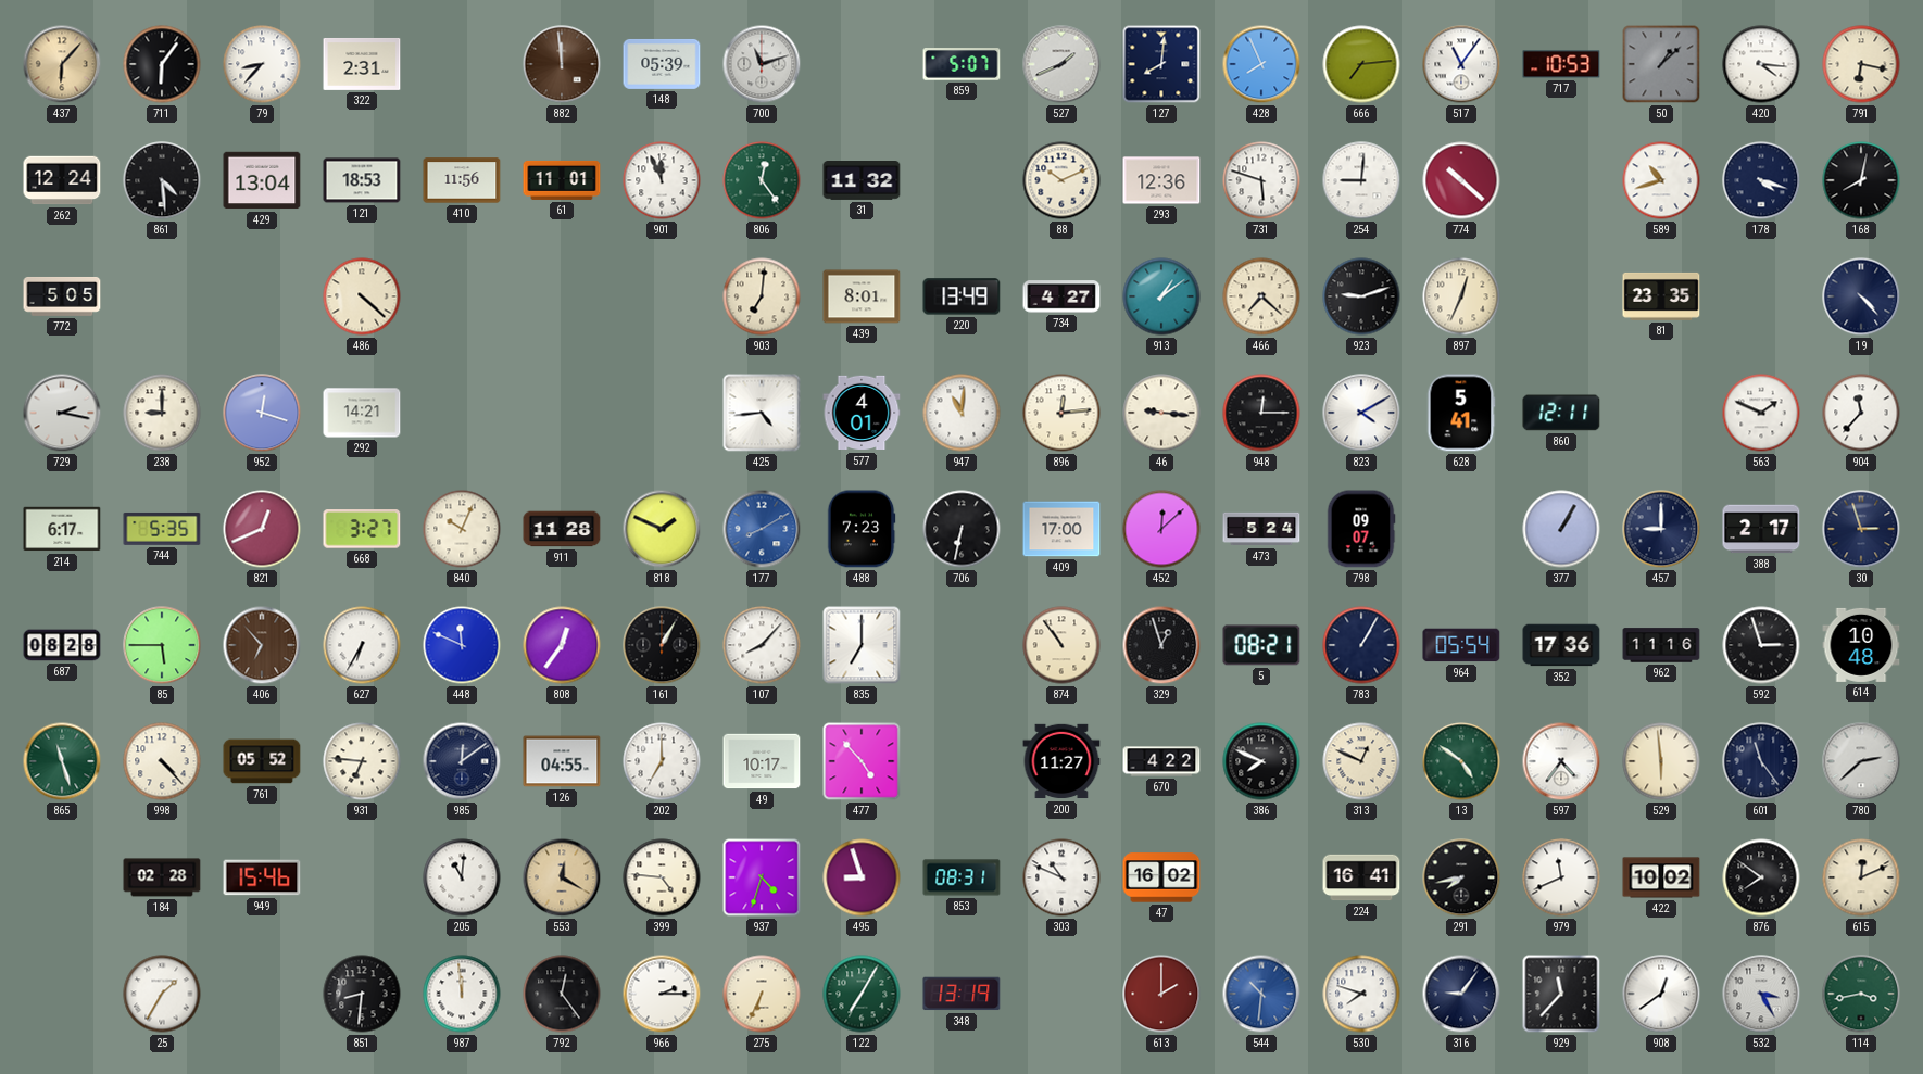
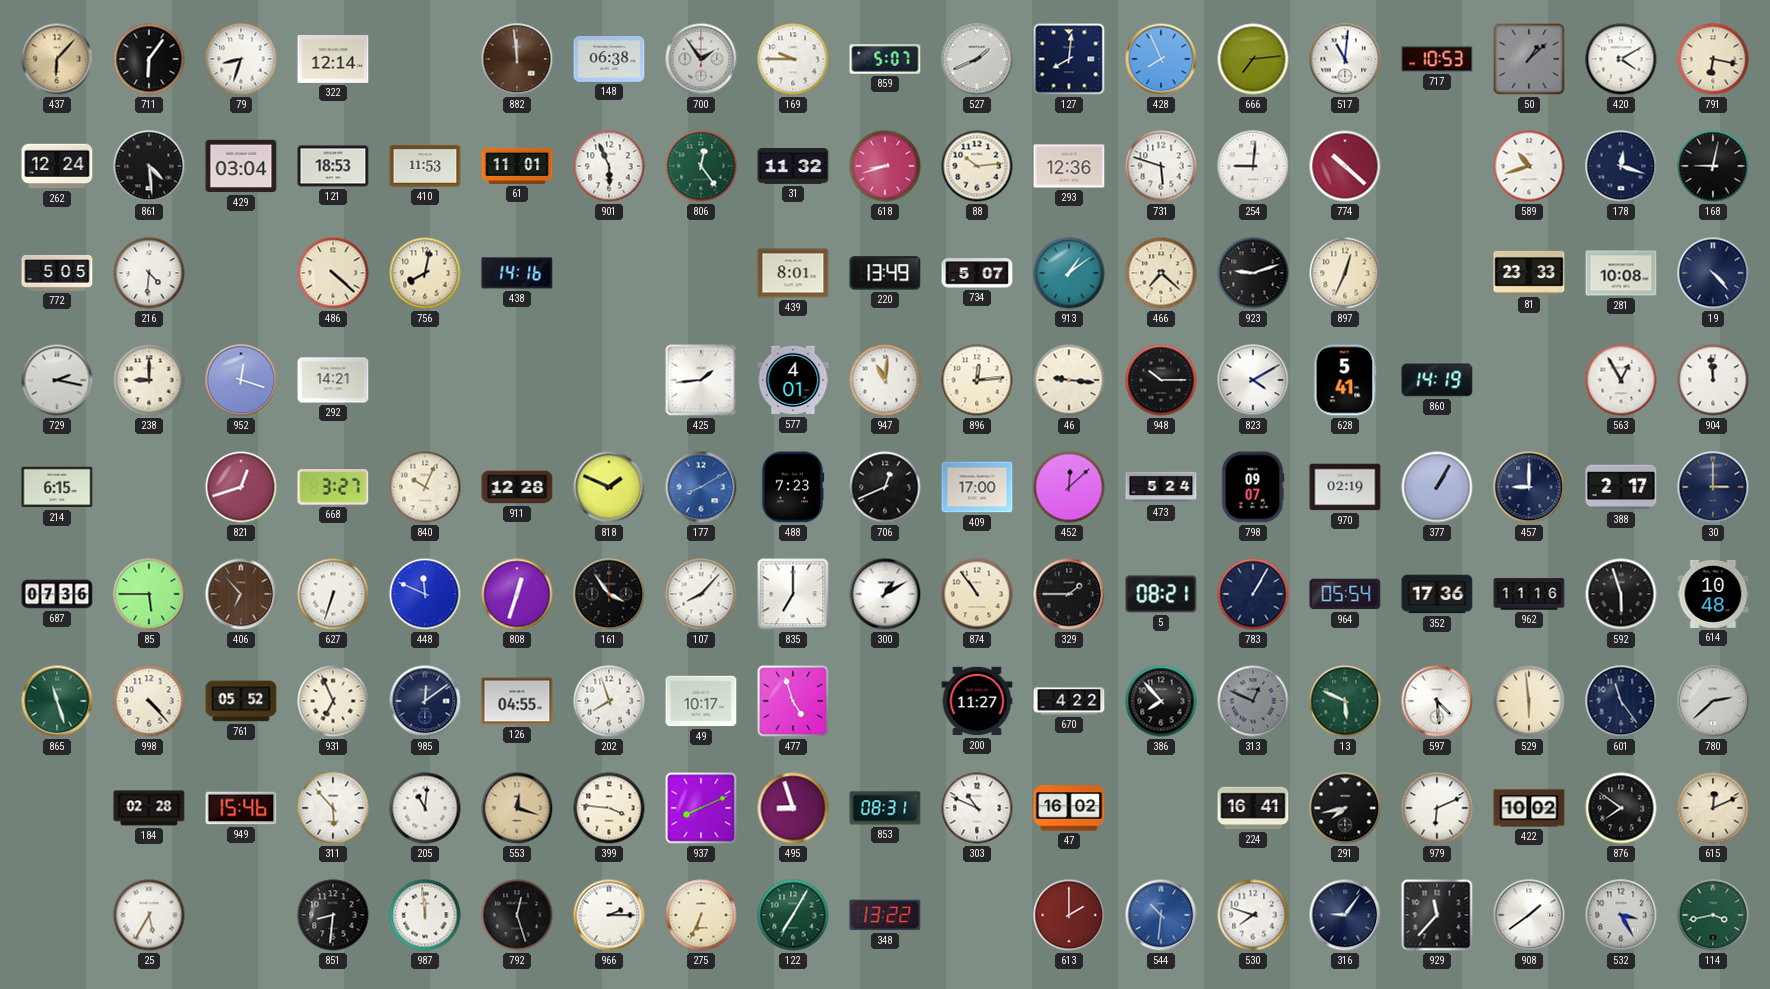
79: 8:37 -> 8:33 (241, 59)
322: 2:31 -> 12:14 (333, 59)
148: 05:39 -> 06:38 (609, 59)
700: 11:12 -> 1:54 (701, 59)
169: none -> 9:45 (793, 59)
517: 11:06 -> 11:01 (1345, 59)
420: 4:16 -> 4:10 (1621, 59)
429: 13:04 -> 03:04 (241, 166)
410: 11:56 -> 11:53 (425, 166)
901: 11:56 -> 5:56 (609, 166)
618: none -> 8:42 (885, 166)
88: 10:11 -> 10:14 (977, 166)
178: 4:18 -> 12:18 (1621, 166)
168: 8:02 -> 9:02 (1713, 166)
216: none -> 4:31 (149, 273)
756: none -> 8:02 (425, 273)
438: none -> 14:16 (517, 273)
903: 7:01 -> none (762, 296)
734: 4:27 -> 5:07 (977, 273)
81: 23:35 -> 23:33 (1529, 273)
281: none -> 10:08 (1621, 273)
425: 4:44 -> 1:44 (701, 380)
948: 12:15 -> 10:15 (1161, 380)
860: 12:11 -> 14:19 (1437, 380)
563: 1:49 -> 12:55 (1621, 380)
904: 11:37 -> 11:59 (1713, 380)
214: 6:17 -> 6:15 (57, 487)
744: 5:35 -> none (162, 529)
821: 12:41 -> 12:42 (241, 487)
911: 11:28 -> 12:28 (517, 487)
706: 6:32 -> 12:41 (885, 487)
970: none -> 02:19 (1345, 487)
30: 2:57 -> 3:00 (1713, 487)
687: 08:28 -> 07:36 (57, 594)
627: 6:35 -> 6:33 (333, 594)
808: 12:36 -> 12:33 (517, 594)
161: 1:05 -> 3:54 (609, 594)
300: none -> 1:10 (885, 594)
329: 12:57 -> 1:45 (1069, 594)
592: 2:57 -> 5:57 (1621, 594)
931: 6:46 -> 6:56 (333, 701)
202: 7:00 -> 7:57 (609, 701)
477: 4:53 -> 4:57 (793, 701)
386: 7:49 -> 7:53 (1161, 701)
313 dial: cream -> grey (1253, 701)
13: 4:51 -> 5:49 (1345, 701)
597: 4:36 -> 4:29 (1437, 701)
311: none -> 5:53 (333, 808)
553: 12:20 -> 12:18 (517, 808)
399: 4:46 -> 3:46 (609, 808)
937: 4:33 -> 8:11 (701, 808)
979: 11:41 -> 6:11 (1437, 808)
25: 1:35 -> 5:35 (149, 915)
792: 12:24 -> 12:27 (517, 915)
348: 13:19 -> 13:22 (885, 915)
908: 12:39 -> 1:39 (1529, 915)
